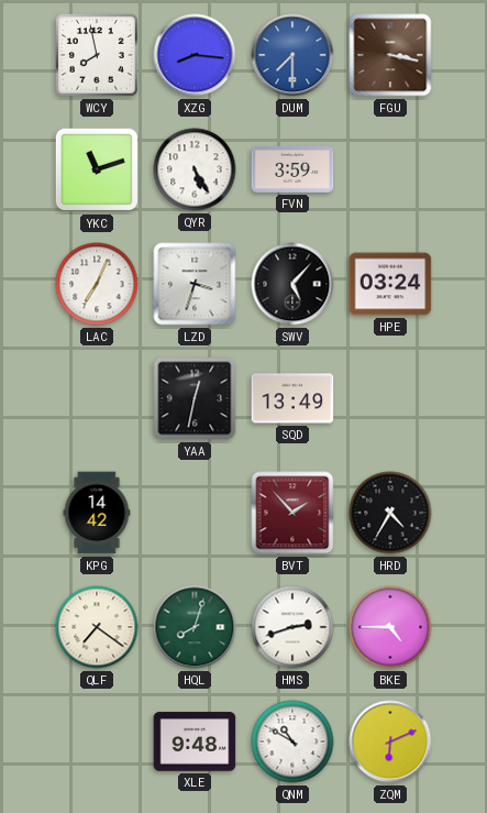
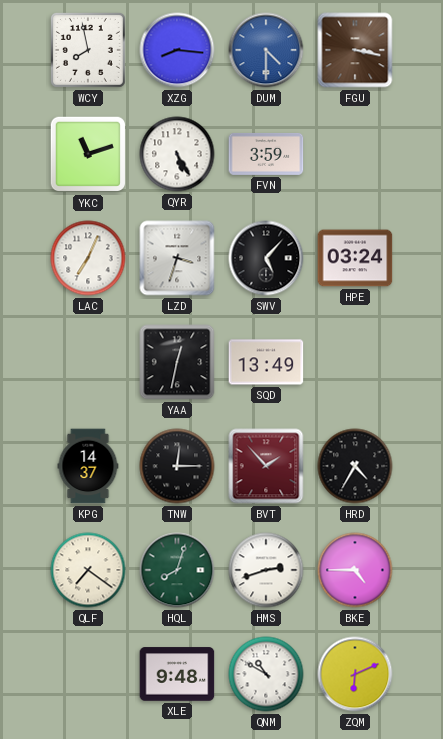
DUM: 7:30 -> 4:30 (266, 50)
KPG: 14:42 -> 14:37 (88, 466)
TNW: none -> 12:15 (177, 466)
